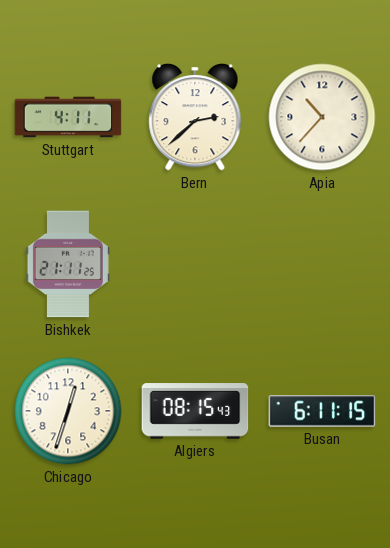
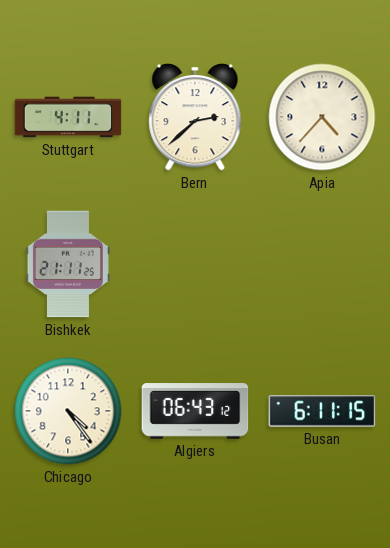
Apia: 10:37 -> 4:37 (322, 117)
Chicago: 12:33 -> 4:24 (68, 411)
Algiers: 08:15 -> 06:43 (195, 411)
